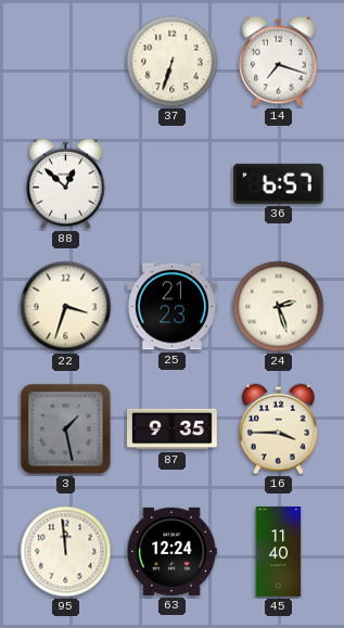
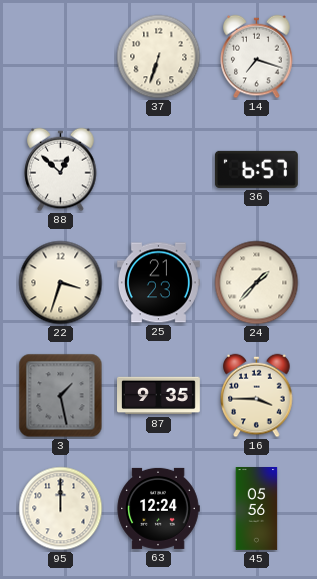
24: 2:27 -> 1:37 (257, 283)
95: 11:59 -> 12:00 (61, 509)
45: 11:40 -> 05:56 (257, 509)
